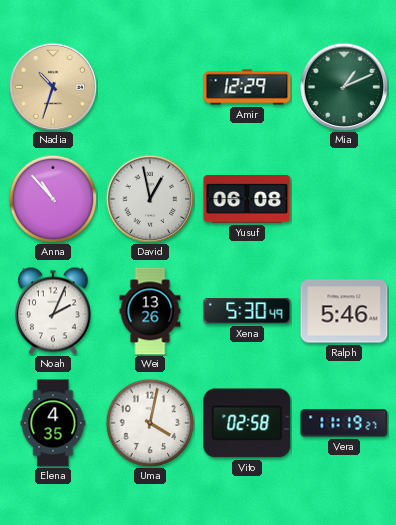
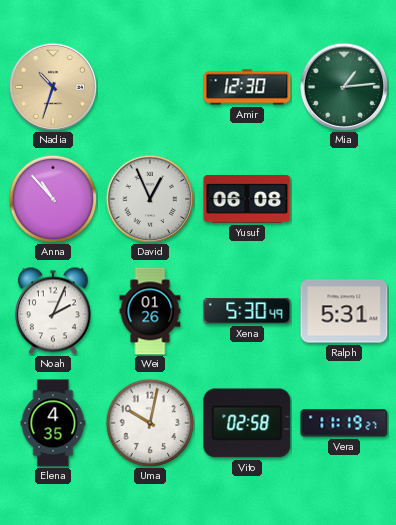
Amir: 12:29 -> 12:30 (247, 87)
Mia: 1:11 -> 1:14 (344, 87)
David: 12:58 -> 12:56 (150, 199)
Wei: 13:26 -> 01:26 (150, 311)
Ralph: 5:46 -> 5:31 (344, 311)
Uma: 4:02 -> 10:02 (150, 423)
